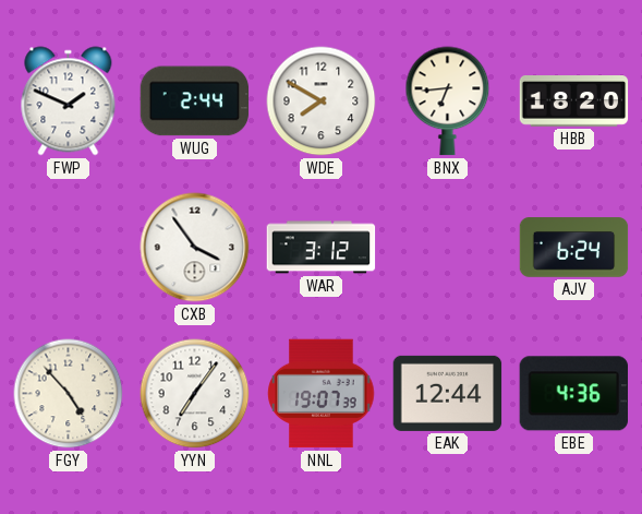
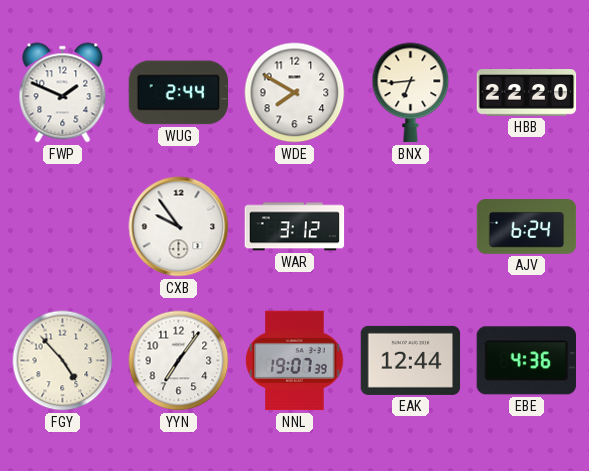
HBB: 18:20 -> 22:20 (527, 93)
CXB: 3:54 -> 9:54 (179, 227)
